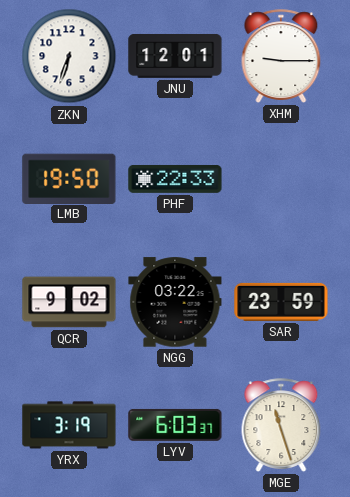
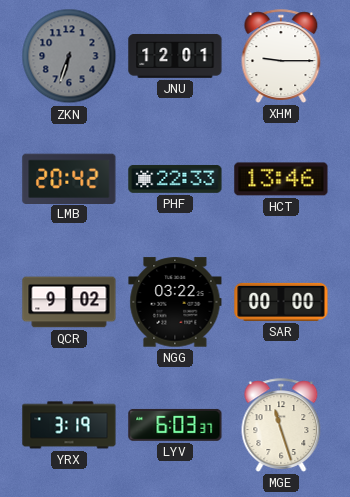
ZKN dial: white -> grey (69, 56)
LMB: 19:50 -> 20:42 (69, 178)
HCT: none -> 13:46 (281, 179)
SAR: 23:59 -> 00:00 (281, 302)
